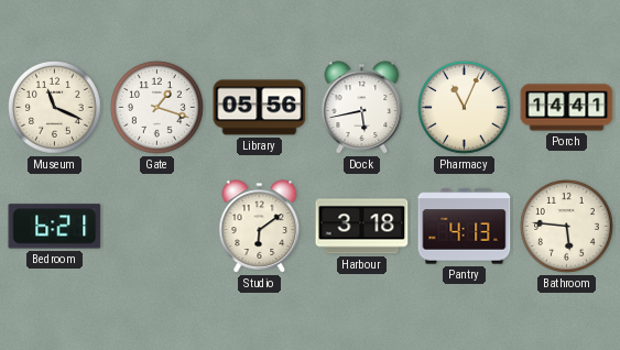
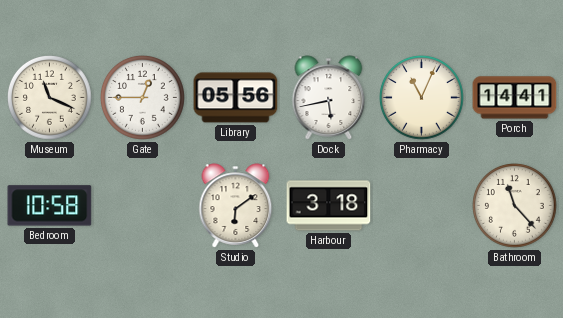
Gate: 1:18 -> 12:45 (143, 98)
Bedroom: 6:21 -> 10:58 (50, 206)
Pantry: 4:13 -> none (465, 227)
Bathroom: 5:46 -> 11:23 (515, 206)
